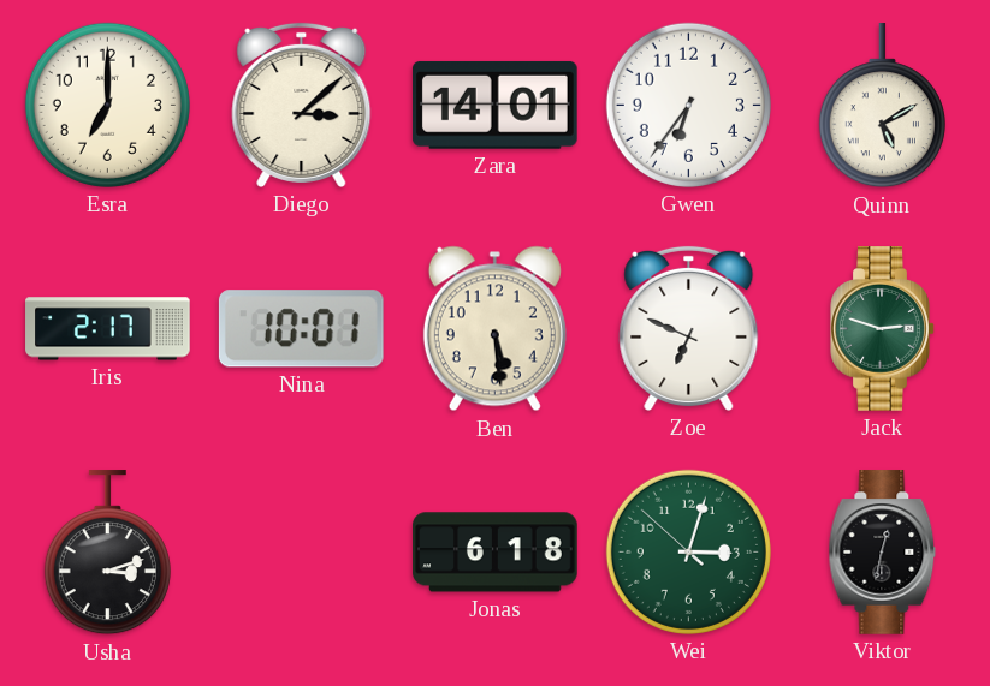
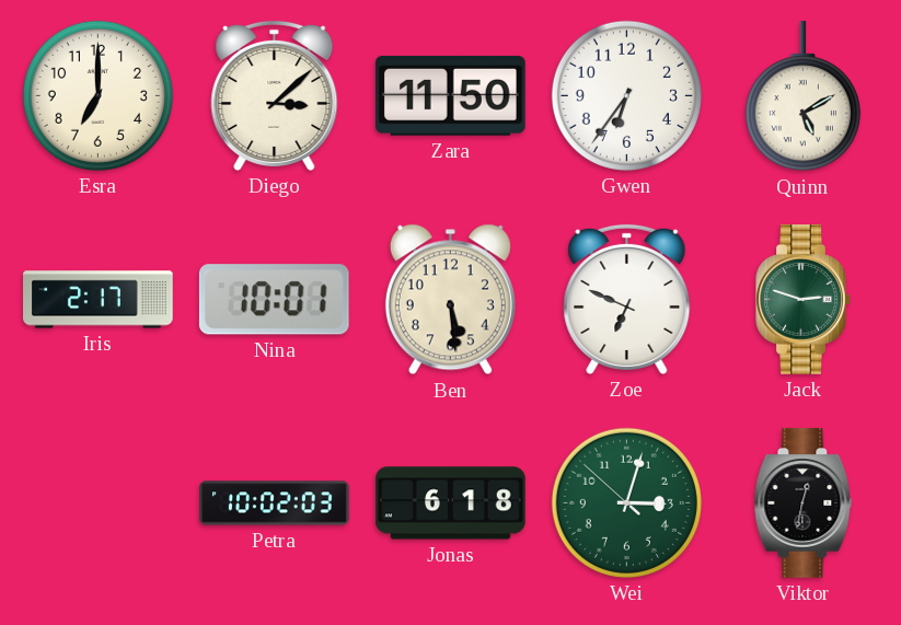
Zara: 14:01 -> 11:50 (450, 95)
Usha: 3:12 -> none (107, 553)
Petra: none -> 10:02 (275, 504)
